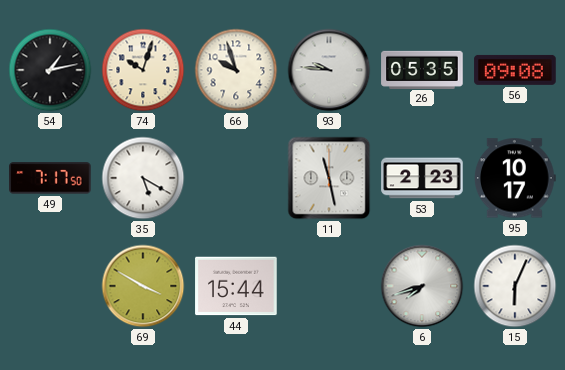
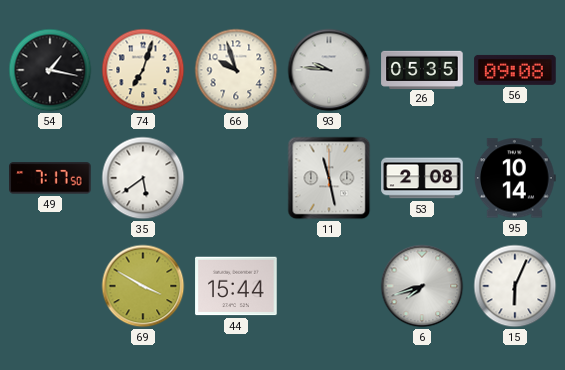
54: 1:13 -> 1:17 (50, 70)
74: 10:03 -> 7:03 (143, 70)
35: 5:20 -> 5:39 (143, 178)
53: 2:23 -> 2:08 (422, 178)
95: 10:17 -> 10:14 (515, 178)
